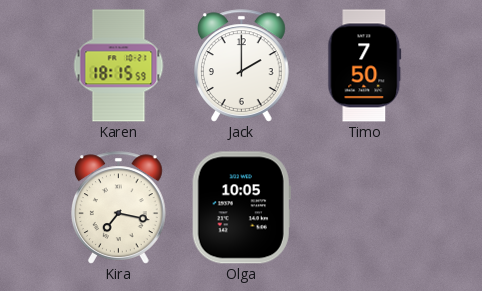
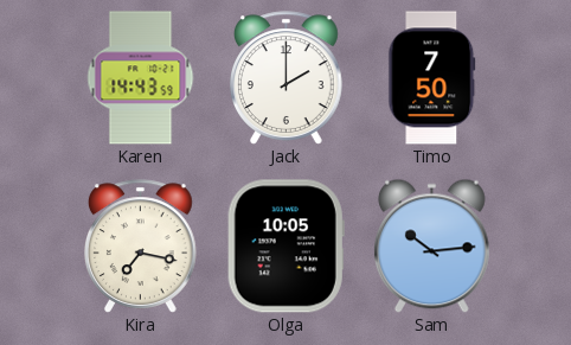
Karen: 18:15 -> 14:43 (141, 78)
Sam: none -> 10:14 (432, 245)
